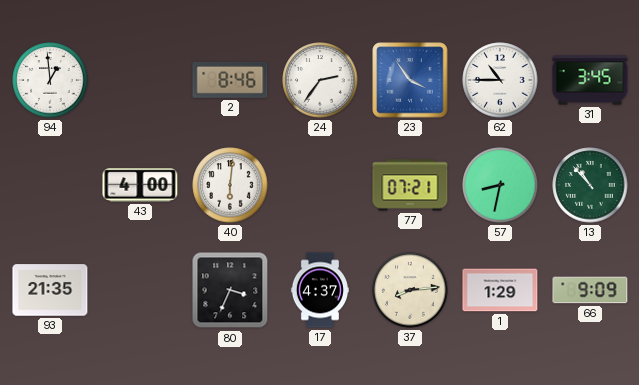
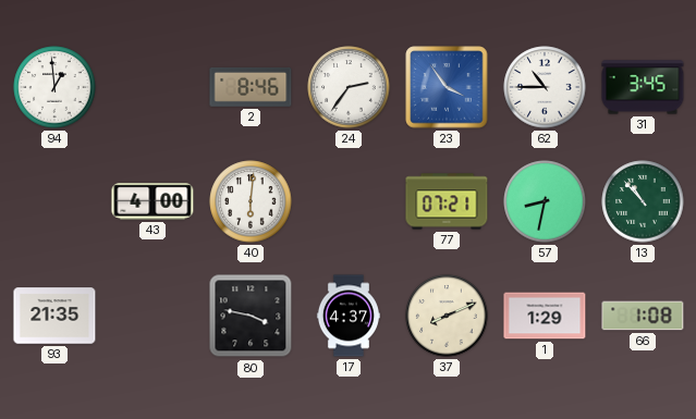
80: 3:34 -> 3:47 (251, 316)
37: 8:14 -> 8:11 (447, 316)
66: 9:09 -> 1:08 (643, 316)
